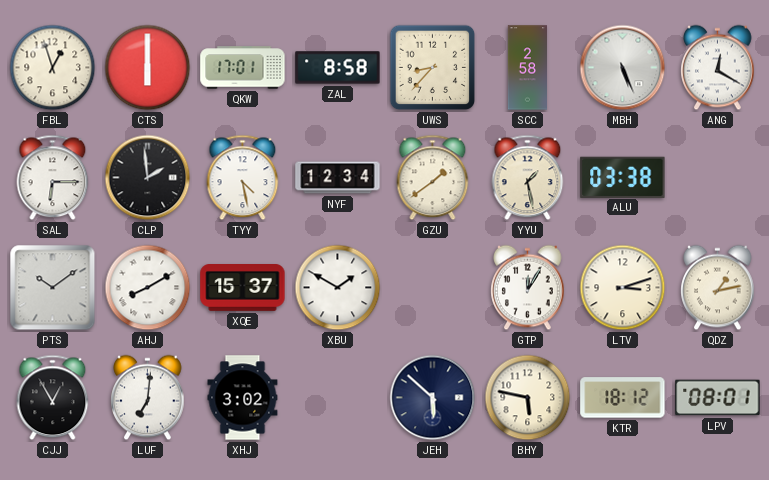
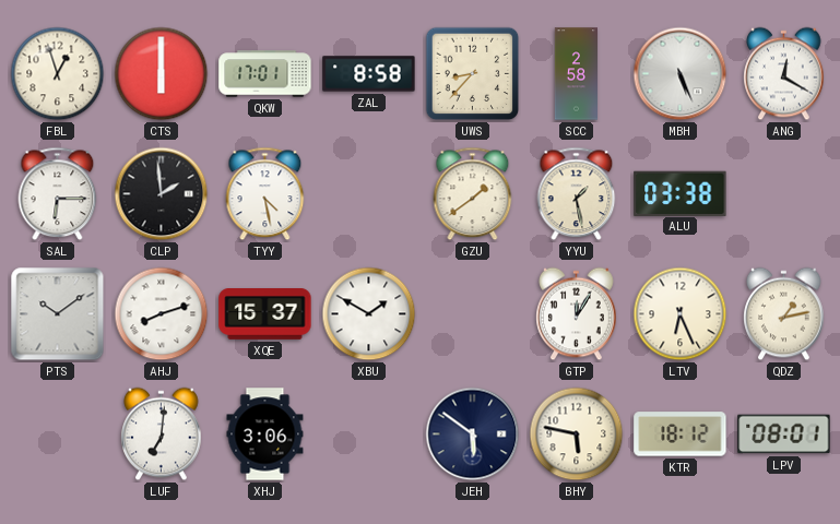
NYF: 12:34 -> none (338, 178)
AHJ: 8:10 -> 8:12 (162, 314)
LTV: 3:12 -> 6:26 (681, 314)
CJJ: 12:55 -> none (53, 398)
XHJ: 3:02 -> 3:06 (265, 434)
JEH: 5:52 -> 5:51 (473, 434)
